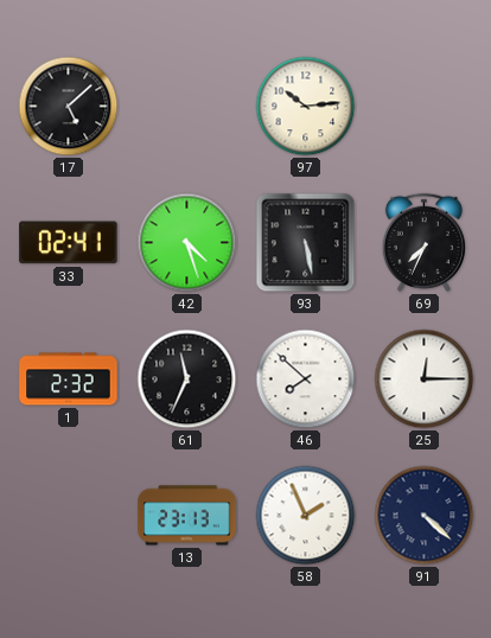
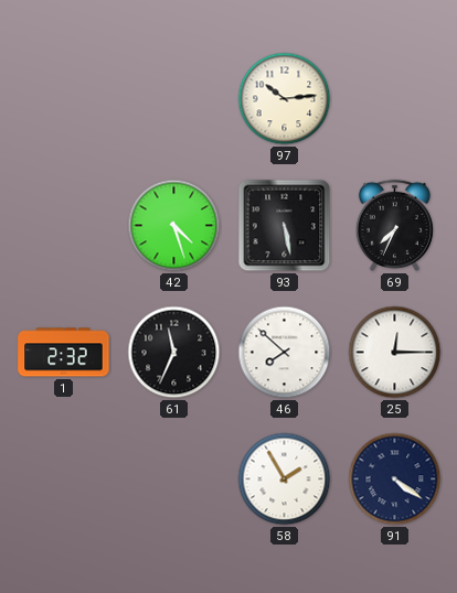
17: 5:08 -> none (69, 107)
33: 02:41 -> none (69, 243)
13: 23:13 -> none (187, 516)
58: 1:56 -> 1:55 (285, 479)
91: 4:22 -> 4:21 (395, 479)
